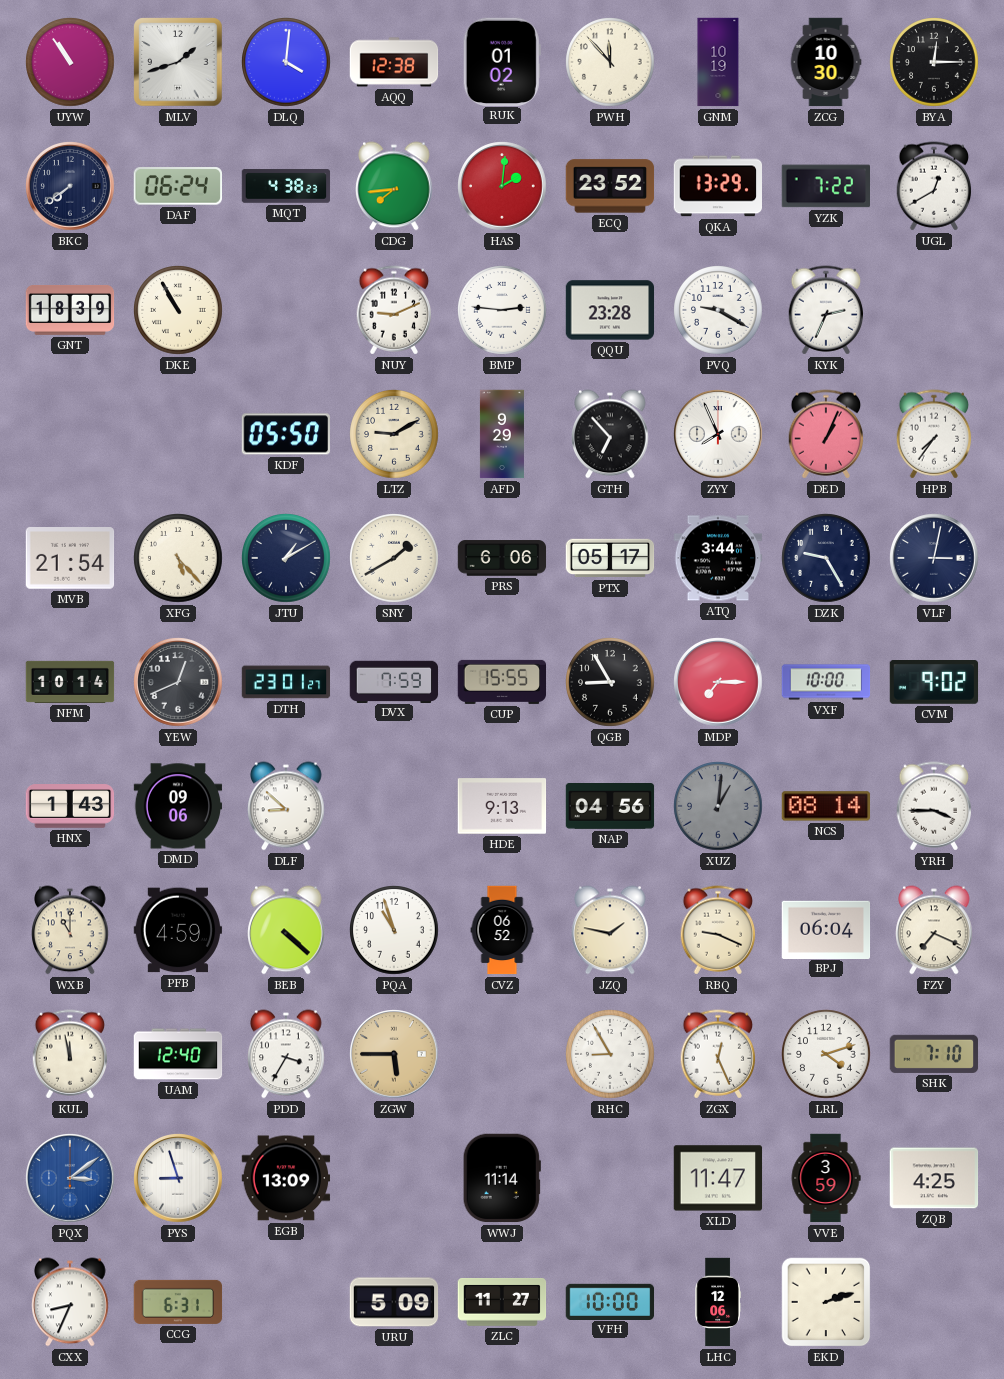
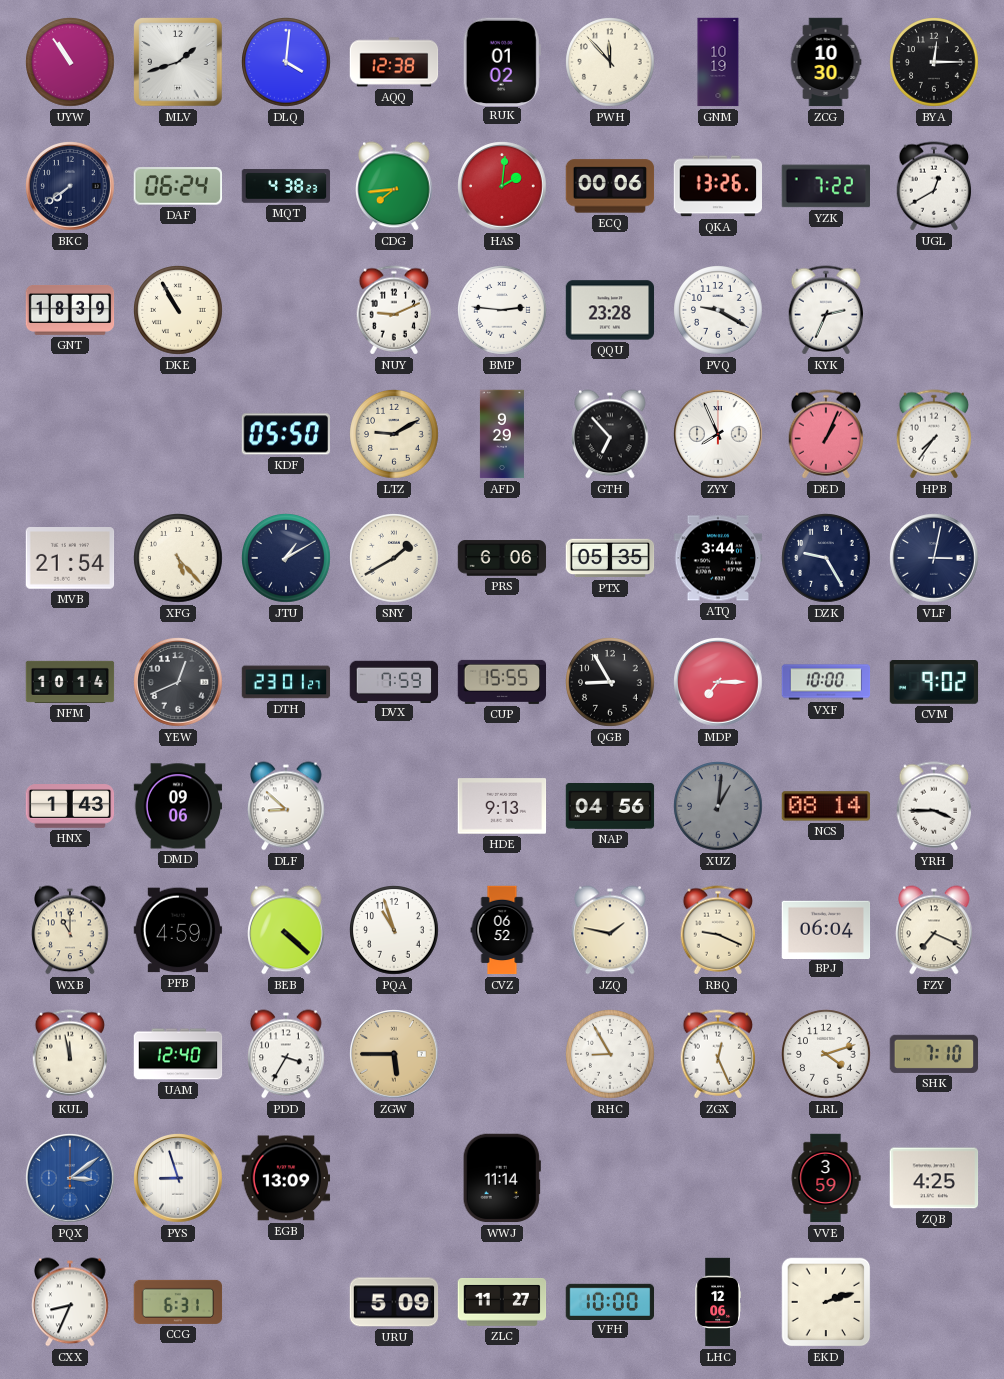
ECQ: 23:52 -> 00:06 (610, 186)
QKA: 13:29 -> 13:26 (718, 186)
PTX: 05:17 -> 05:35 (610, 558)
XLD: 11:47 -> none (718, 1178)
